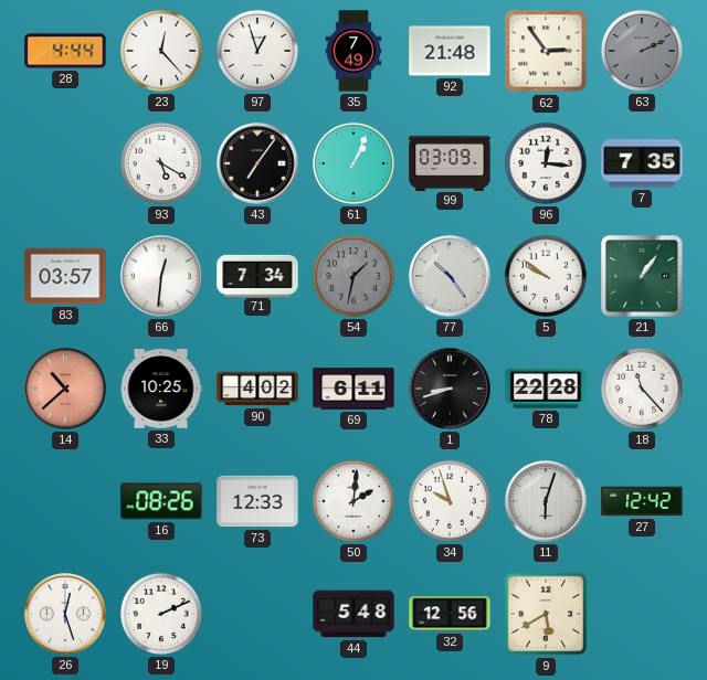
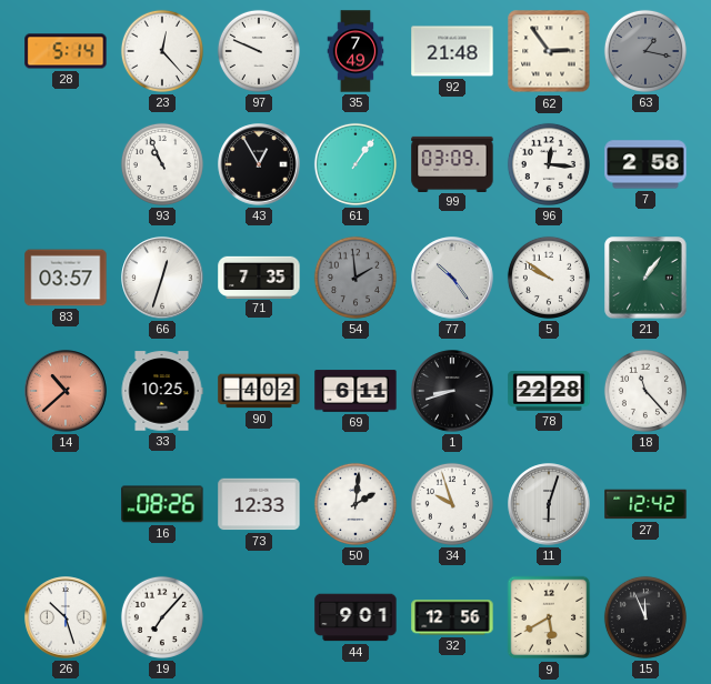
28: 4:44 -> 5:14 (66, 51)
97: 12:57 -> 9:49 (259, 51)
63: 2:11 -> 1:17 (645, 51)
93: 5:20 -> 10:56 (162, 164)
43: 7:06 -> 12:55 (259, 164)
61: 1:04 -> 1:06 (355, 164)
7: 7:35 -> 2:58 (645, 164)
66: 12:31 -> 12:33 (162, 278)
71: 7:34 -> 7:35 (259, 276)
54: 1:32 -> 1:59 (355, 278)
26: 12:27 -> 10:27 (66, 617)
19: 2:11 -> 7:07 (162, 617)
44: 5:48 -> 9:01 (355, 617)
15: none -> 11:56 (645, 617)
